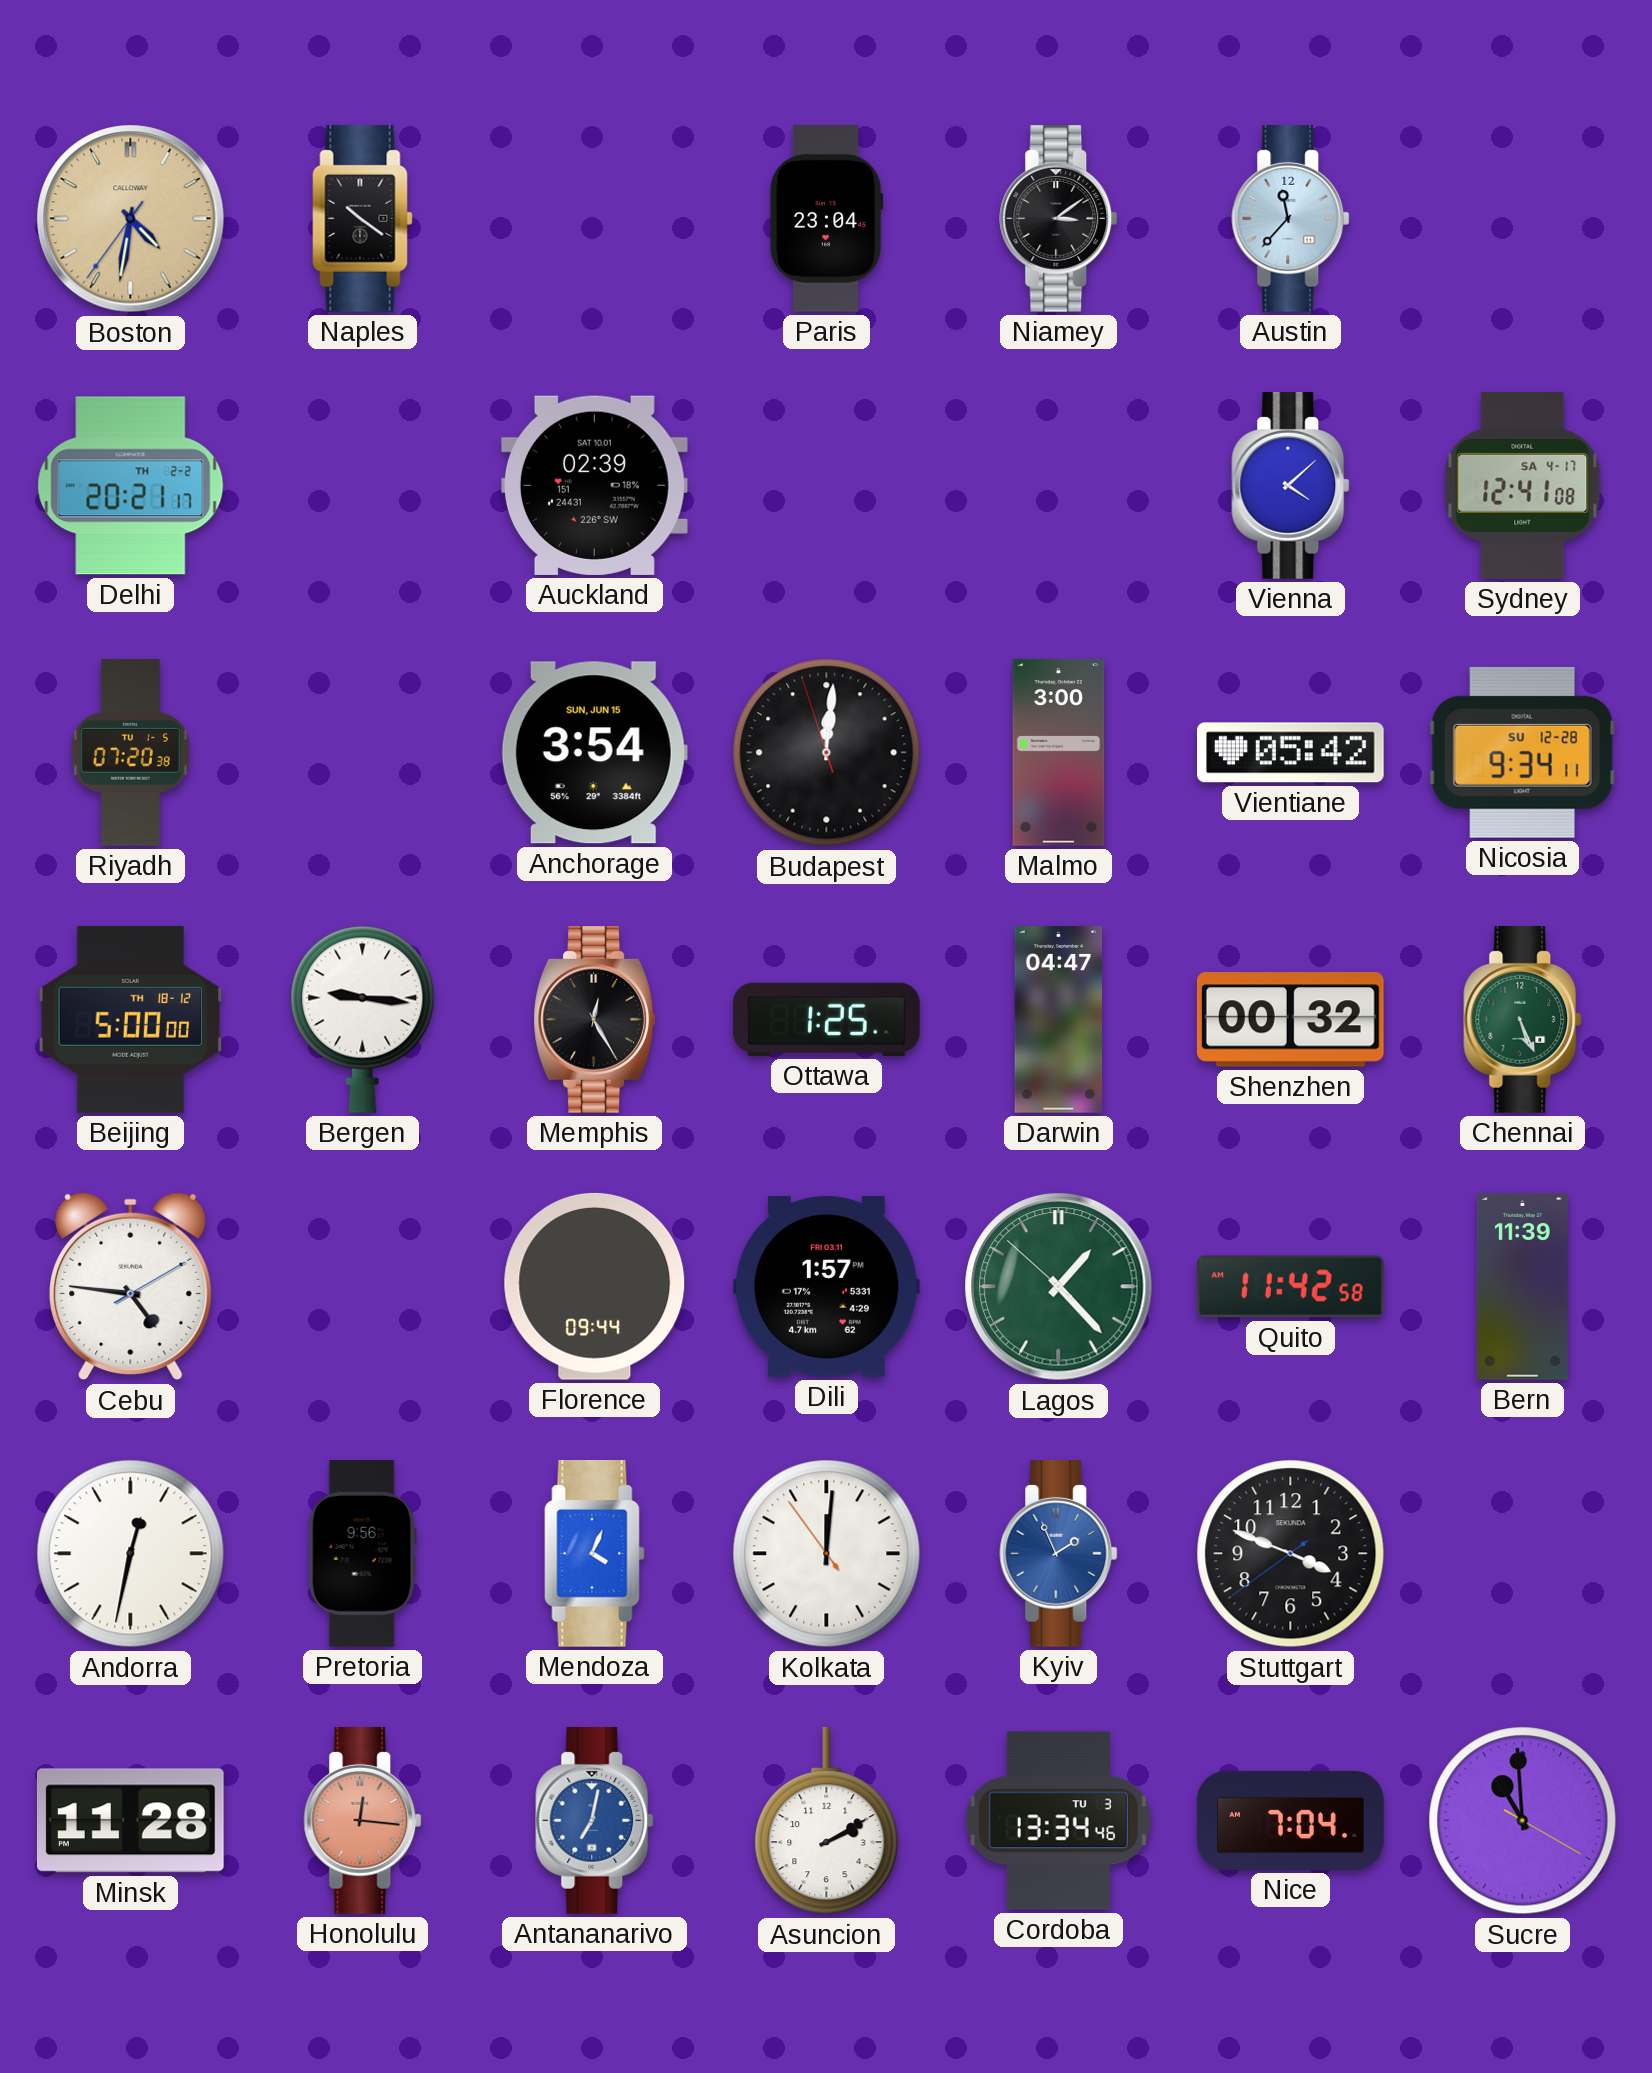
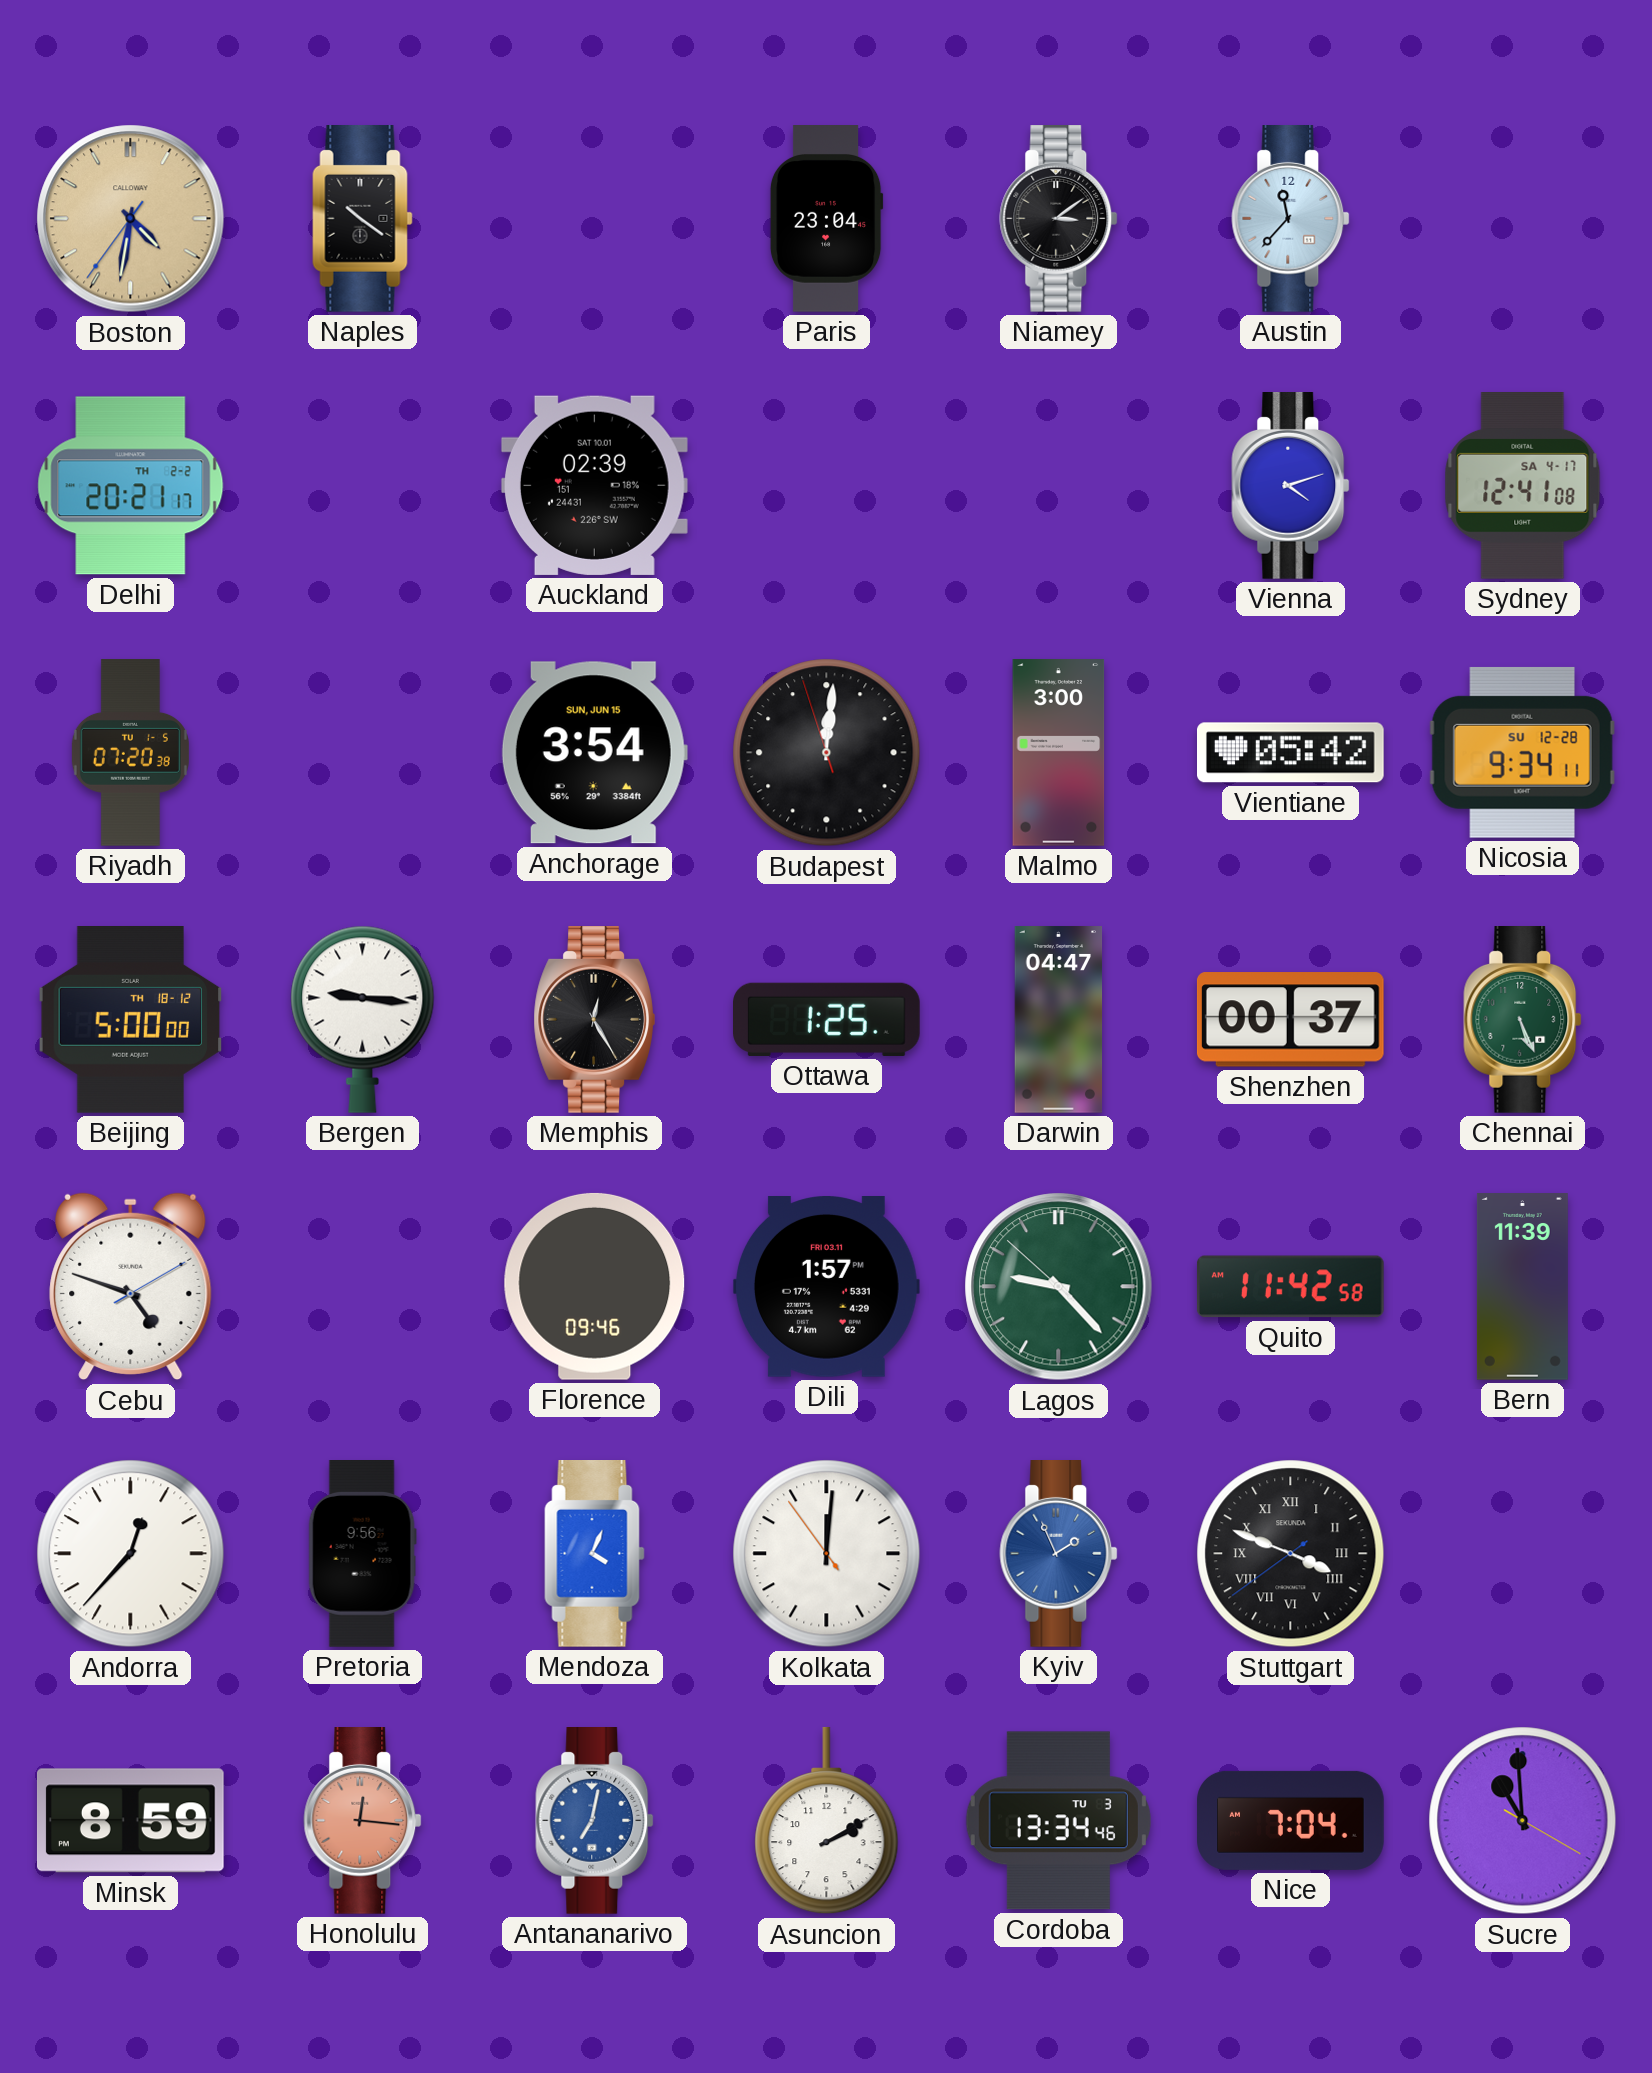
Vienna: 4:08 -> 4:12 (1291, 486)
Shenzhen: 00:32 -> 00:37 (1290, 1020)
Cebu: 4:46 -> 4:48 (131, 1287)
Florence: 09:44 -> 09:46 (595, 1286)
Lagos: 1:22 -> 9:22 (1059, 1287)
Andorra: 12:32 -> 12:37 (131, 1554)
Stuttgart numerals: Arabic -> Roman (1291, 1554)
Minsk: 11:28 -> 8:59 (130, 1821)
